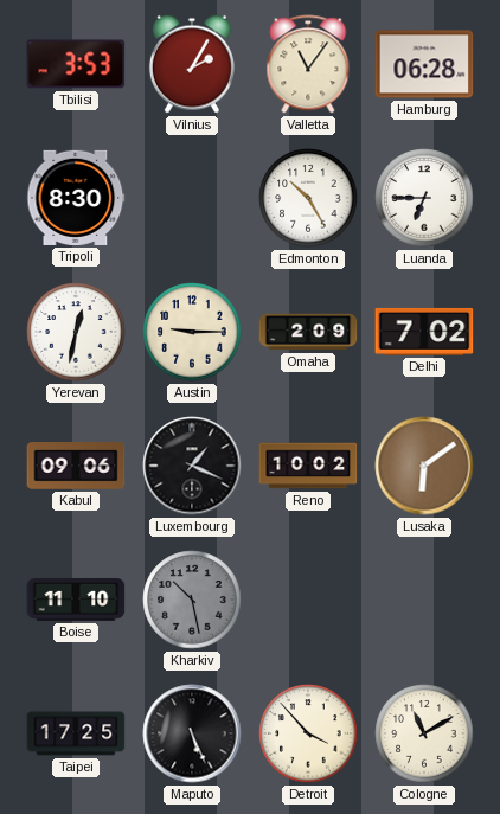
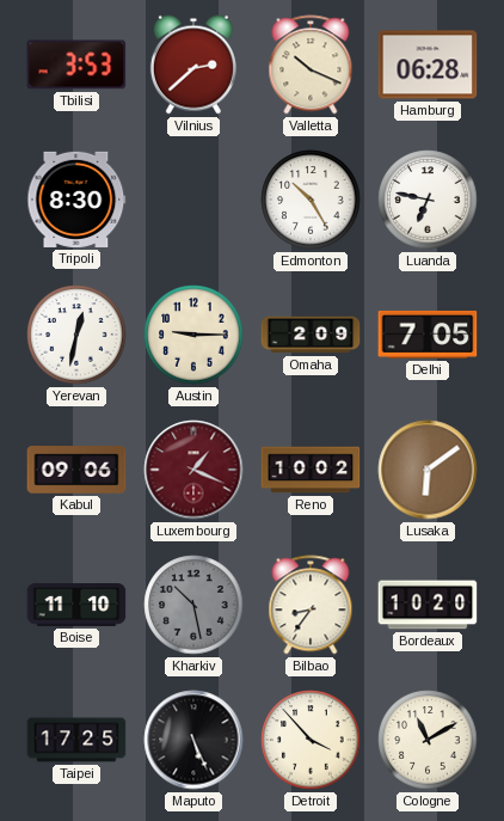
Vilnius: 2:05 -> 2:38 (193, 65)
Valletta: 11:06 -> 10:19 (311, 65)
Luanda: 6:45 -> 6:47 (428, 200)
Delhi: 7:02 -> 7:05 (428, 335)
Luxembourg dial: black -> burgundy (193, 470)
Bilbao: none -> 8:36 (311, 605)
Bordeaux: none -> 10:20 (428, 605)
